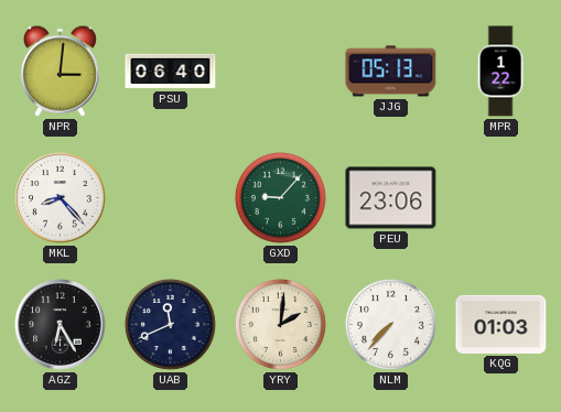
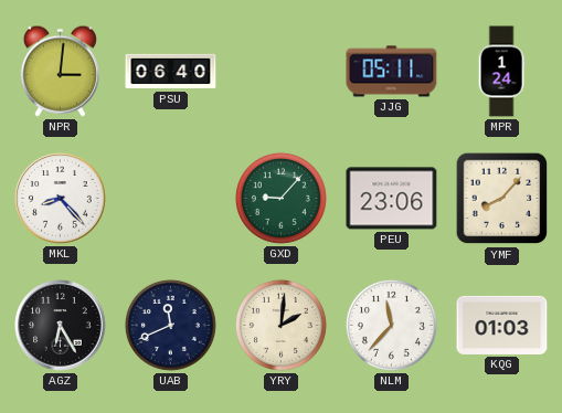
JJG: 05:13 -> 05:11 (392, 72)
MPR: 1:22 -> 1:24 (501, 72)
YMF: none -> 8:07 (502, 199)
NLM: 7:37 -> 11:37 (391, 325)
